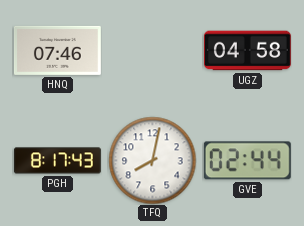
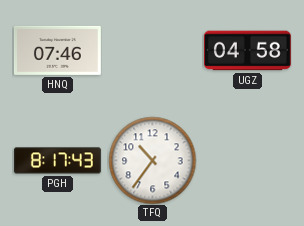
TFQ: 8:02 -> 10:36 (152, 160)
GVE: 02:44 -> none (247, 161)
